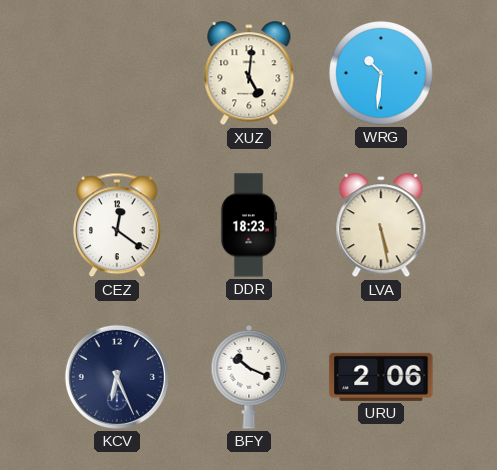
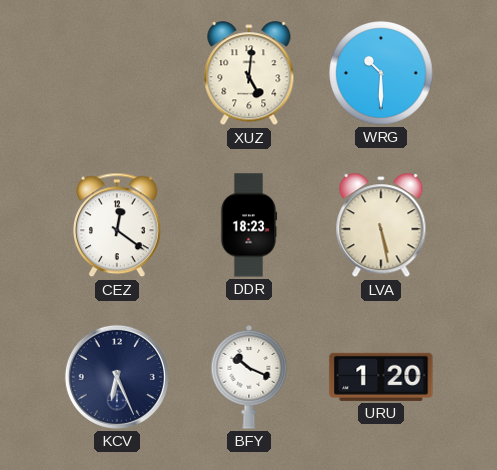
WRG: 10:31 -> 10:30 (382, 73)
URU: 2:06 -> 1:20 (381, 377)
